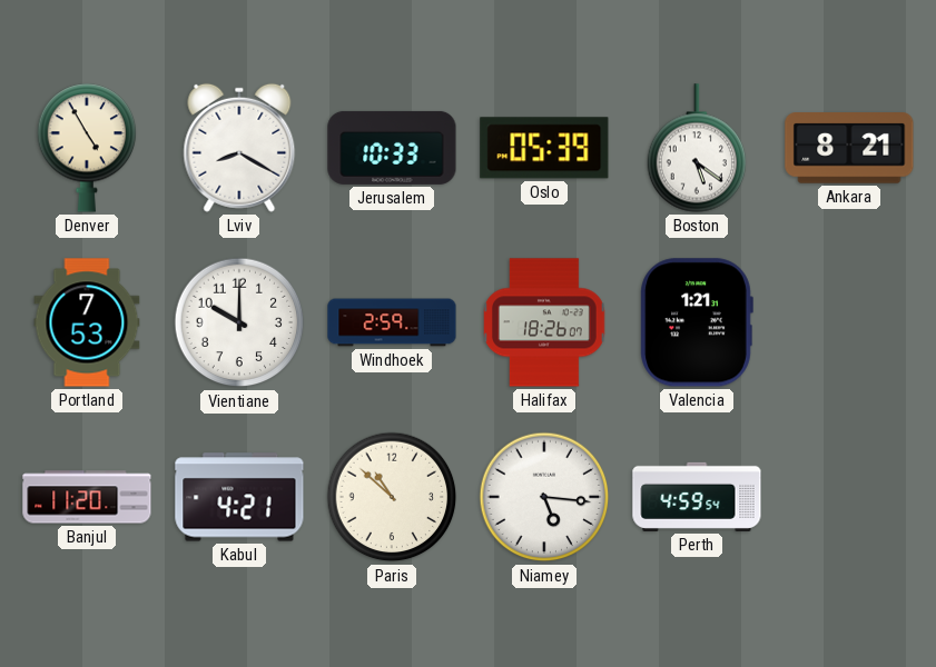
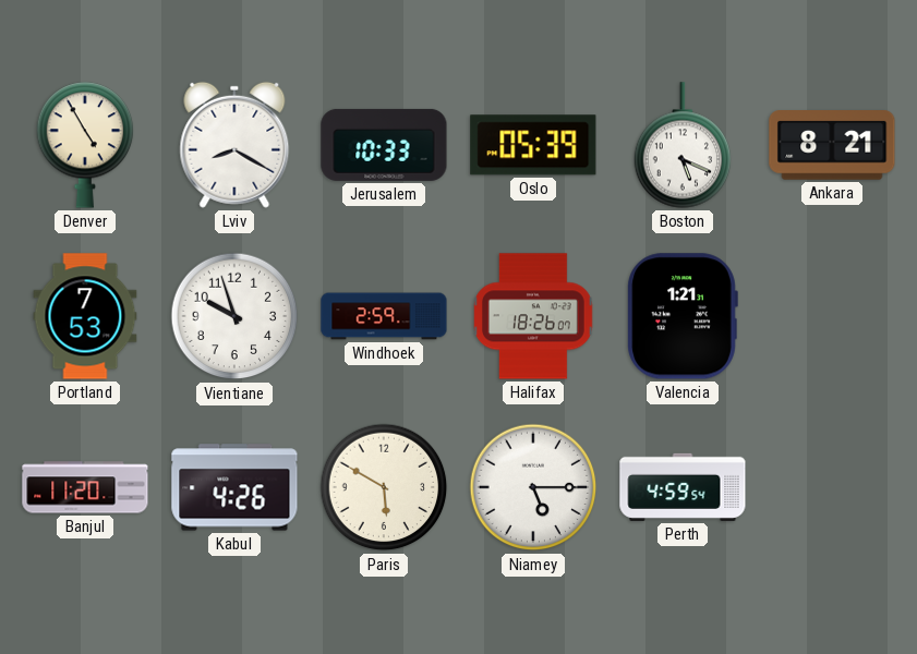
Boston: 5:21 -> 5:19 (683, 145)
Vientiane: 10:00 -> 9:57 (234, 316)
Kabul: 4:21 -> 4:26 (234, 487)
Paris: 10:52 -> 5:50 (384, 487)
Niamey: 5:16 -> 5:15 (533, 487)
